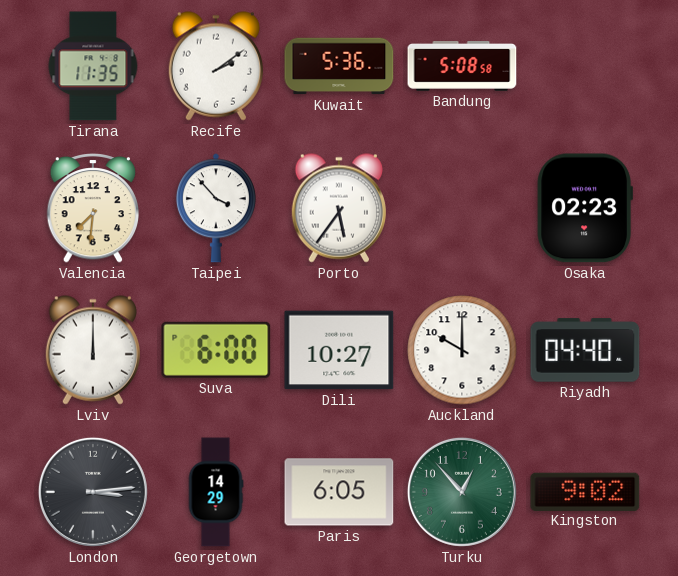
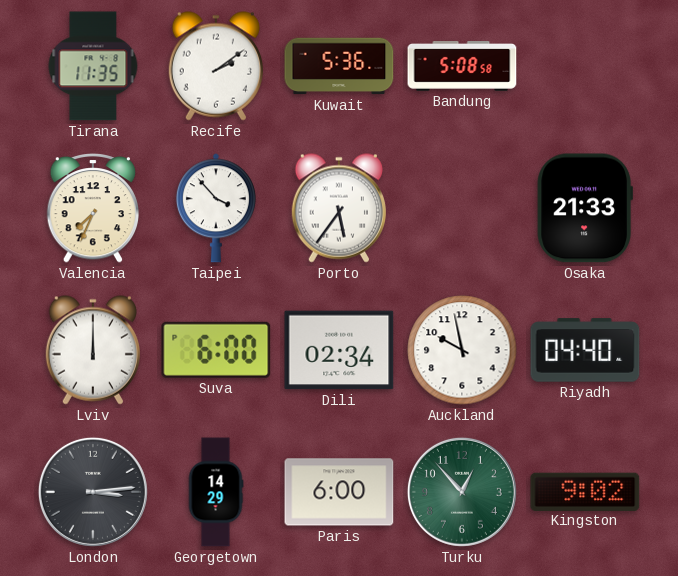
Valencia: 7:31 -> 7:34 (93, 208)
Osaka: 02:23 -> 21:33 (585, 208)
Dili: 10:27 -> 02:34 (339, 350)
Auckland: 10:00 -> 9:58 (462, 350)
Paris: 6:05 -> 6:00 (339, 492)
